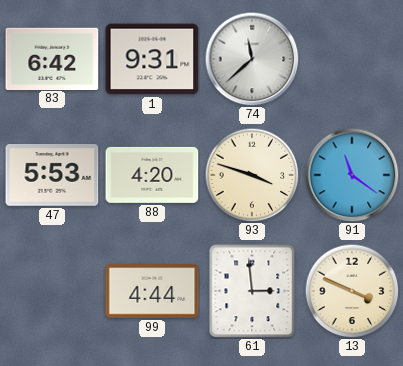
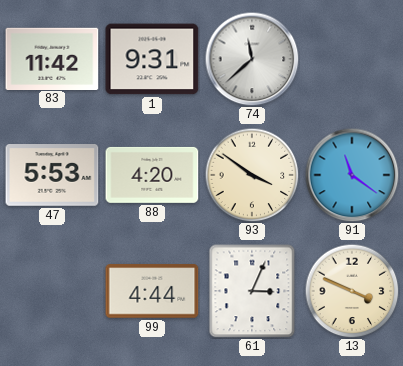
83: 6:42 -> 11:42 (52, 58)
93: 3:48 -> 3:51 (252, 175)
61: 2:59 -> 3:04 (252, 291)
